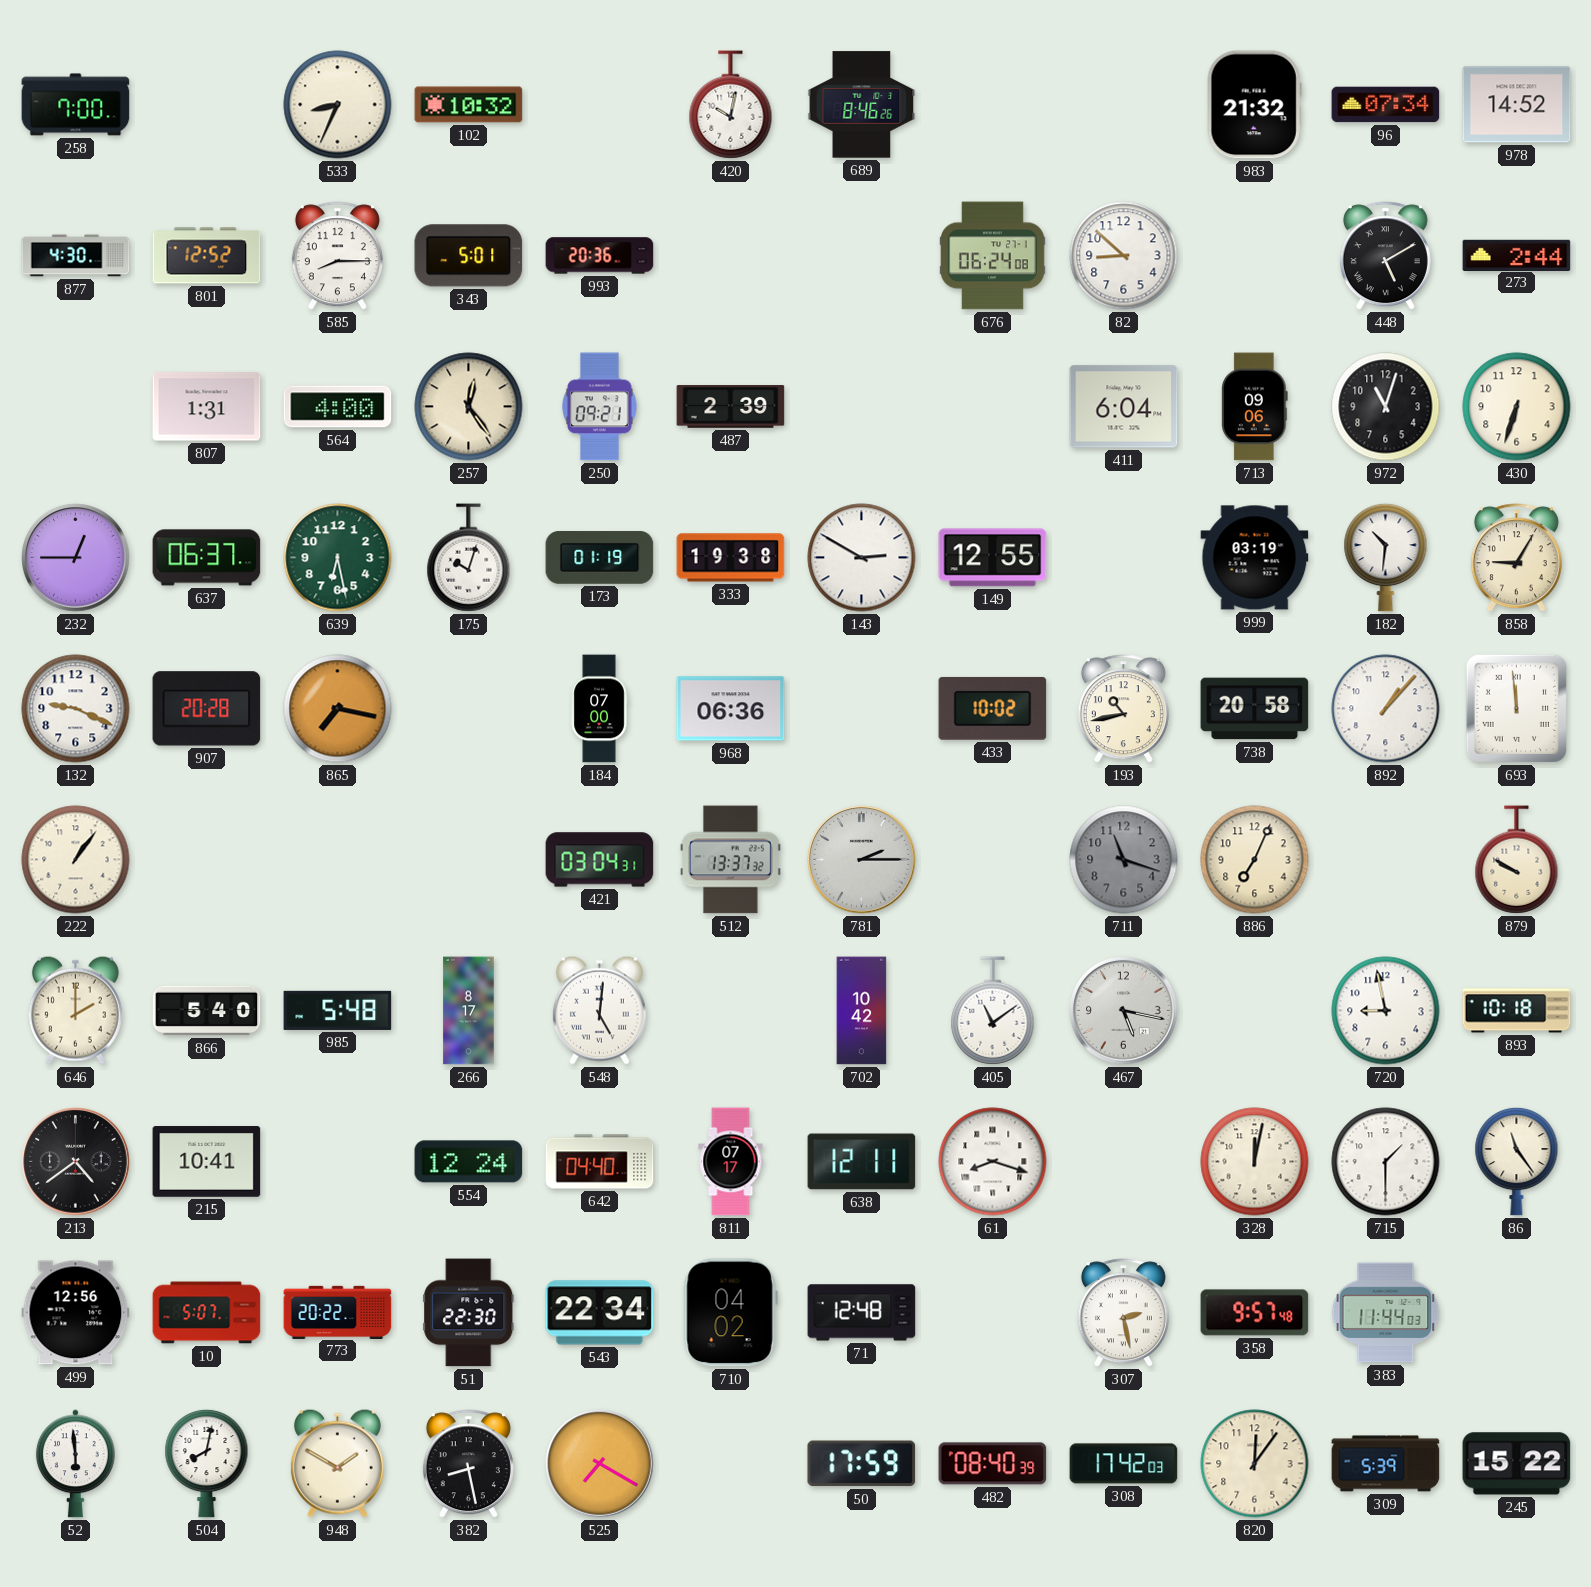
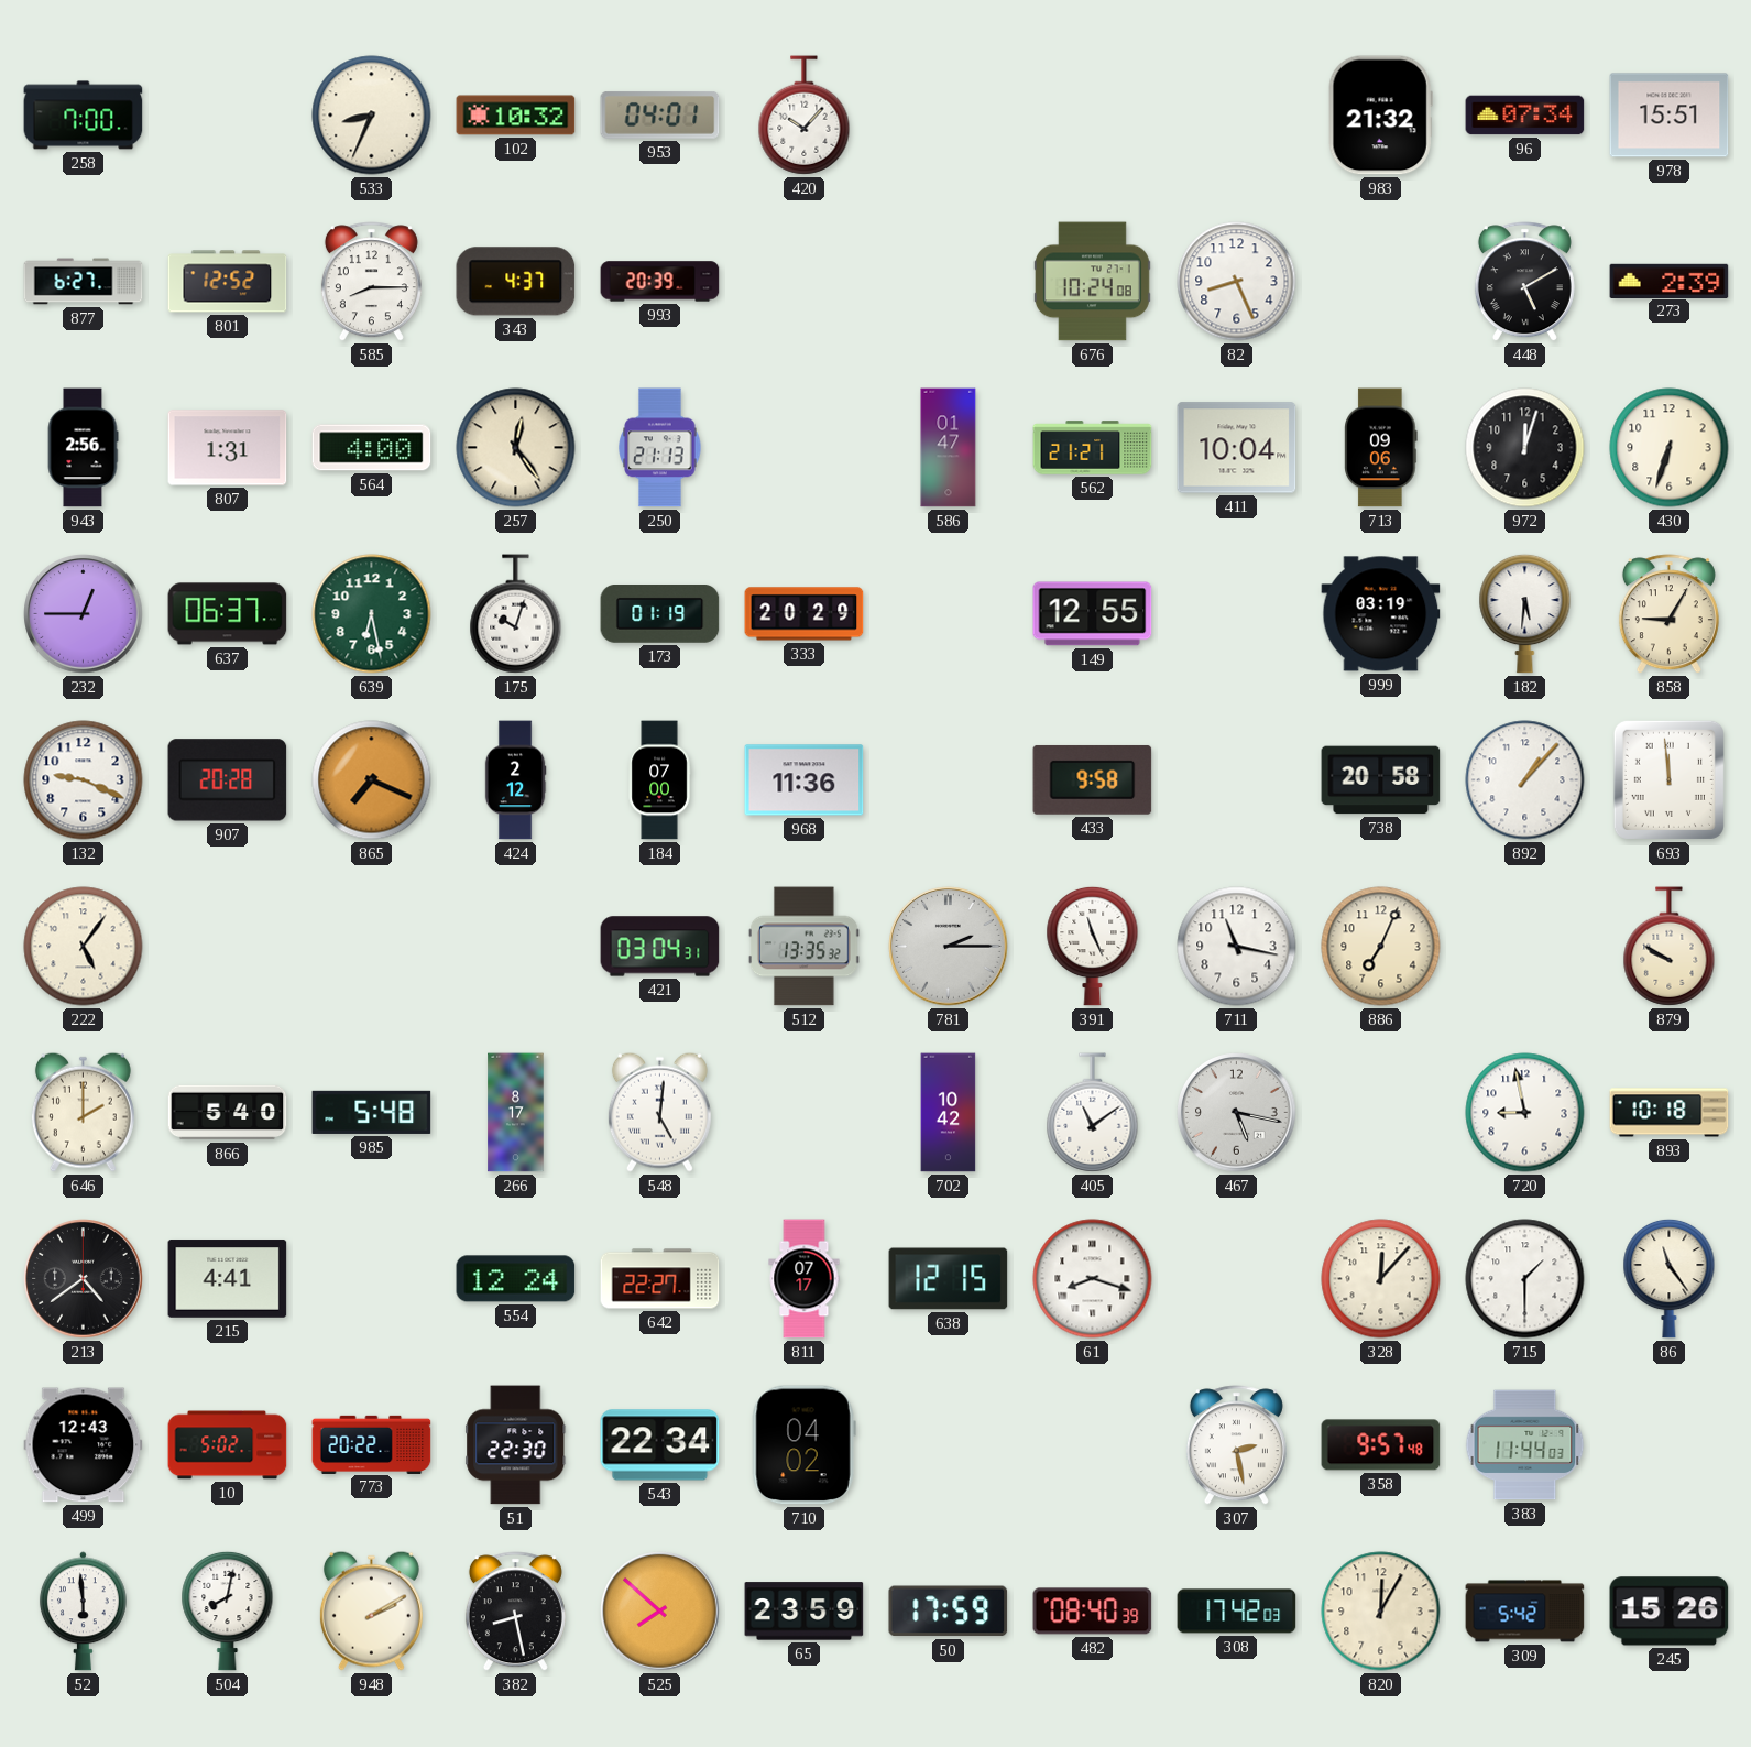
953: none -> 04:01 (660, 116)
420: 10:02 -> 10:07 (805, 116)
689: 8:46 -> none (862, 105)
978: 14:52 -> 15:51 (1670, 116)
877: 4:30 -> 6:27 (84, 282)
343: 5:01 -> 4:37 (516, 282)
993: 20:36 -> 20:39 (660, 282)
676: 06:24 -> 10:24 (1092, 282)
82: 8:52 -> 8:26 (1237, 282)
273: 2:44 -> 2:39 (1670, 281)
943: none -> 2:56 (83, 448)
250: 09:21 -> 21:13 (660, 448)
487: 2:39 -> none (731, 407)
586: none -> 01:47 (949, 448)
562: none -> 21:21 (1093, 448)
411: 6:04 -> 10:04 (1237, 448)
972: 11:03 -> 12:03 (1525, 448)
333: 19:38 -> 20:29 (805, 614)
143: 2:50 -> none (862, 558)
182: 10:31 -> 5:31 (1525, 613)
865: 7:17 -> 7:19 (372, 780)
424: none -> 2:12 (515, 780)
968: 06:36 -> 11:36 (805, 780)
433: 10:02 -> 9:58 (1093, 779)
193: 10:43 -> none (1123, 709)
222: 1:06 -> 5:06 (84, 947)
512: 13:37 -> 13:35 (803, 947)
391: none -> 11:26 (1093, 946)
711: 11:18 -> 11:17 (1237, 947)
711 dial: grey -> white (1237, 947)
215: 10:41 -> 4:41 (228, 1279)
642: 04:40 -> 22:27 (660, 1279)
638: 12:11 -> 12:15 (949, 1279)
328: 12:02 -> 12:07 (1381, 1279)
499: 12:56 -> 12:43 (84, 1445)
10: 5:07 -> 5:02 (228, 1445)
71: 12:48 -> none (862, 1313)
948: 1:50 -> 2:10 (371, 1610)
525: 7:20 -> 7:52 (660, 1612)
65: none -> 23:59 (805, 1612)
820: 12:06 -> 12:05 (1381, 1612)
309: 5:39 -> 5:42 (1525, 1612)
245: 15:22 -> 15:26 (1670, 1612)
